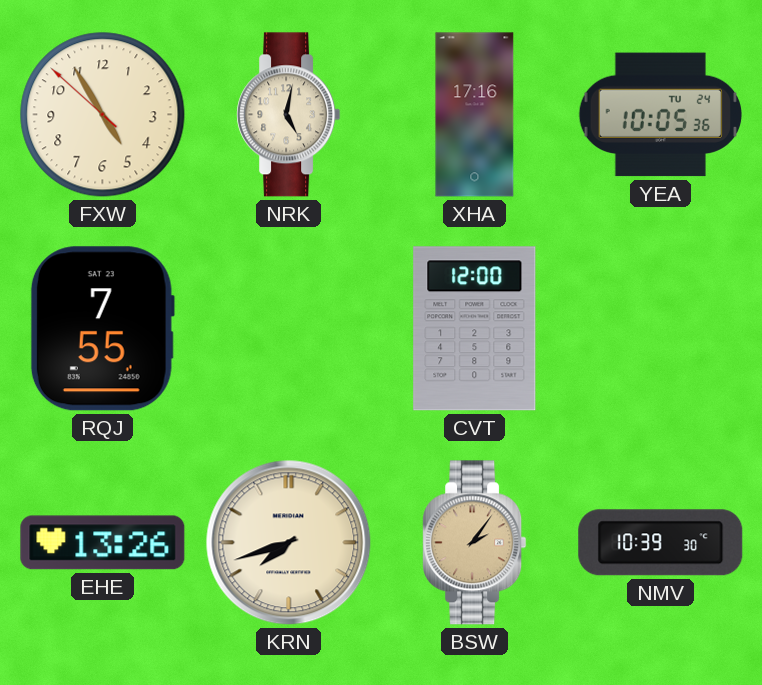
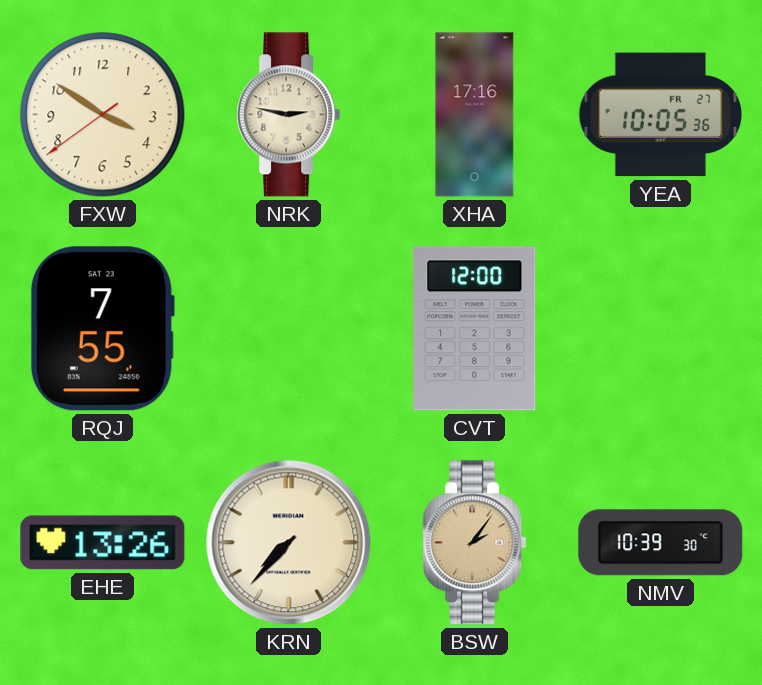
FXW: 4:54 -> 3:50 (103, 115)
NRK: 5:02 -> 2:47 (289, 115)
YEA date: TU 24 -> FR 27 (660, 115)
KRN: 7:42 -> 7:37 (289, 543)
